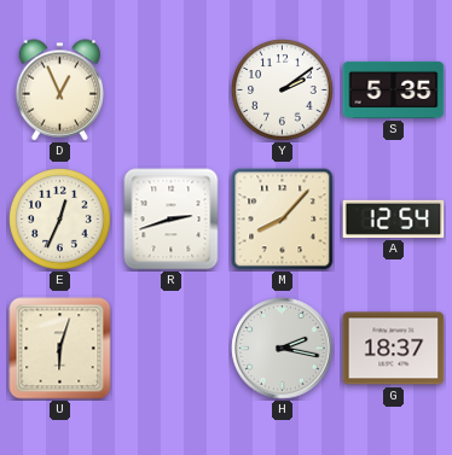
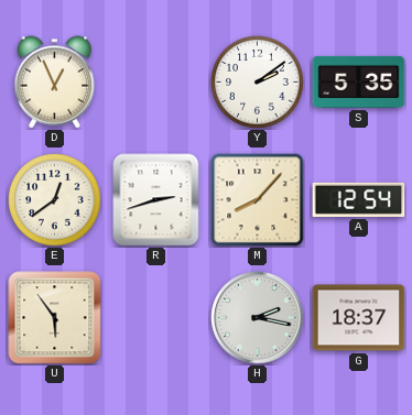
E: 12:34 -> 12:39 (55, 200)
U: 6:03 -> 5:54 (55, 318)
